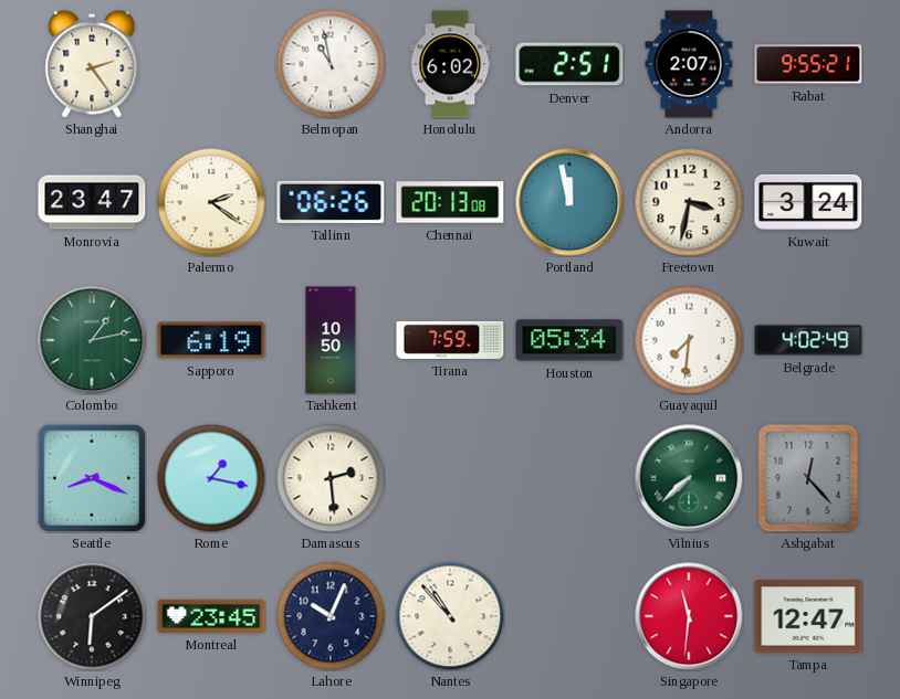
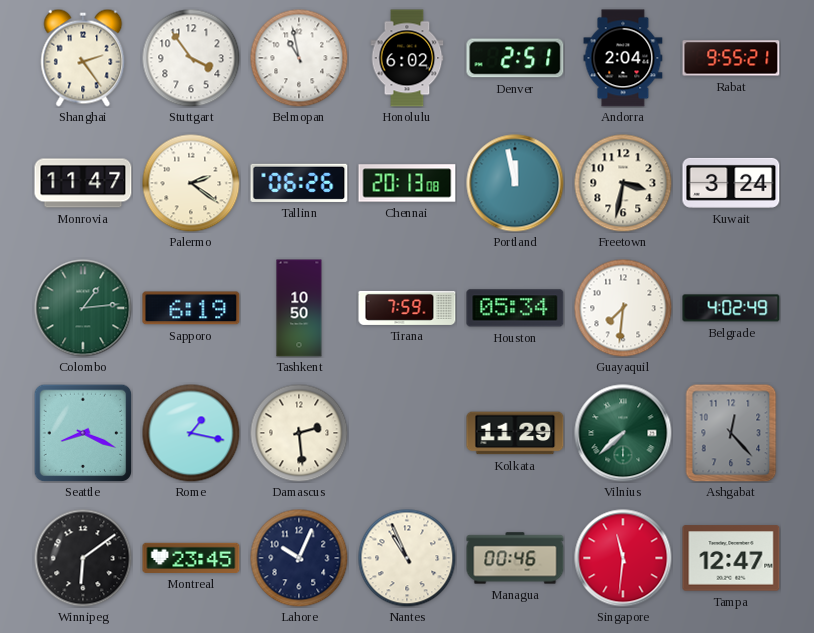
Stuttgart: none -> 3:54 (191, 58)
Andorra: 2:07 -> 2:04 (623, 58)
Monrovia: 23:47 -> 11:47 (83, 183)
Colombo: 1:13 -> 1:14 (83, 308)
Kolkata: none -> 11:29 (515, 433)
Nantes: 10:53 -> 10:56 (407, 558)
Managua: none -> 00:46 (515, 558)
